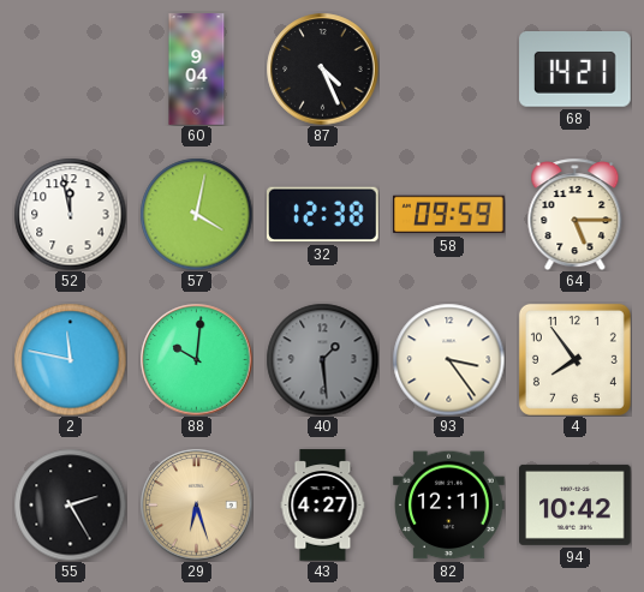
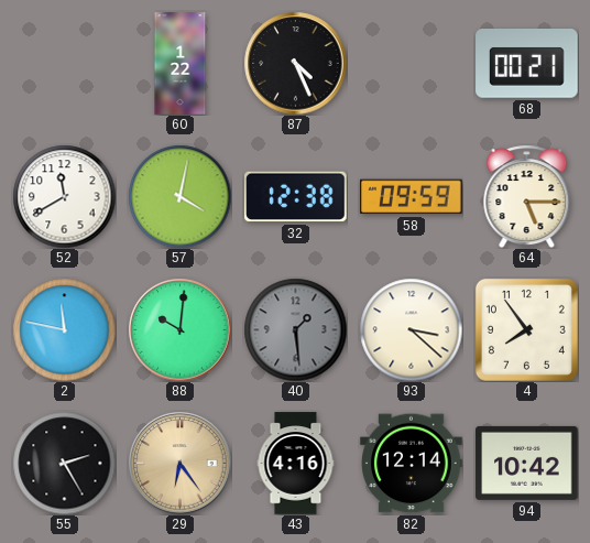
60: 9:04 -> 1:22 (181, 64)
68: 14:21 -> 00:21 (527, 64)
52: 11:58 -> 11:40 (64, 196)
93: 3:24 -> 3:22 (411, 329)
29: 6:27 -> 6:24 (179, 463)
43: 4:27 -> 4:16 (296, 464)
82: 12:11 -> 12:14 (412, 464)
